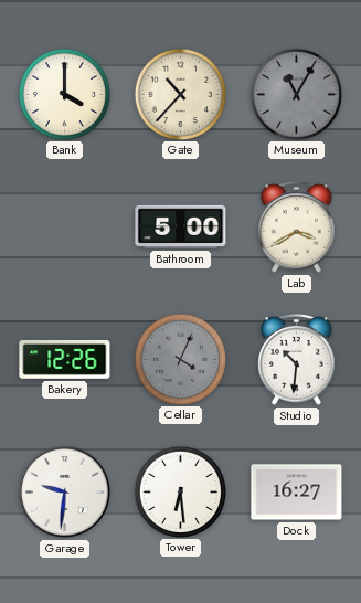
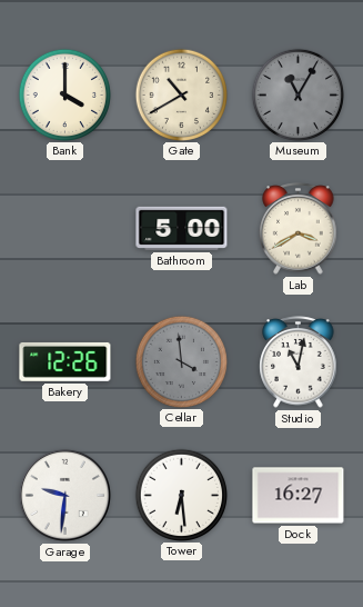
Gate: 10:37 -> 10:40 (181, 94)
Cellar: 4:04 -> 3:59 (181, 361)
Studio: 10:31 -> 11:02 (299, 362)
